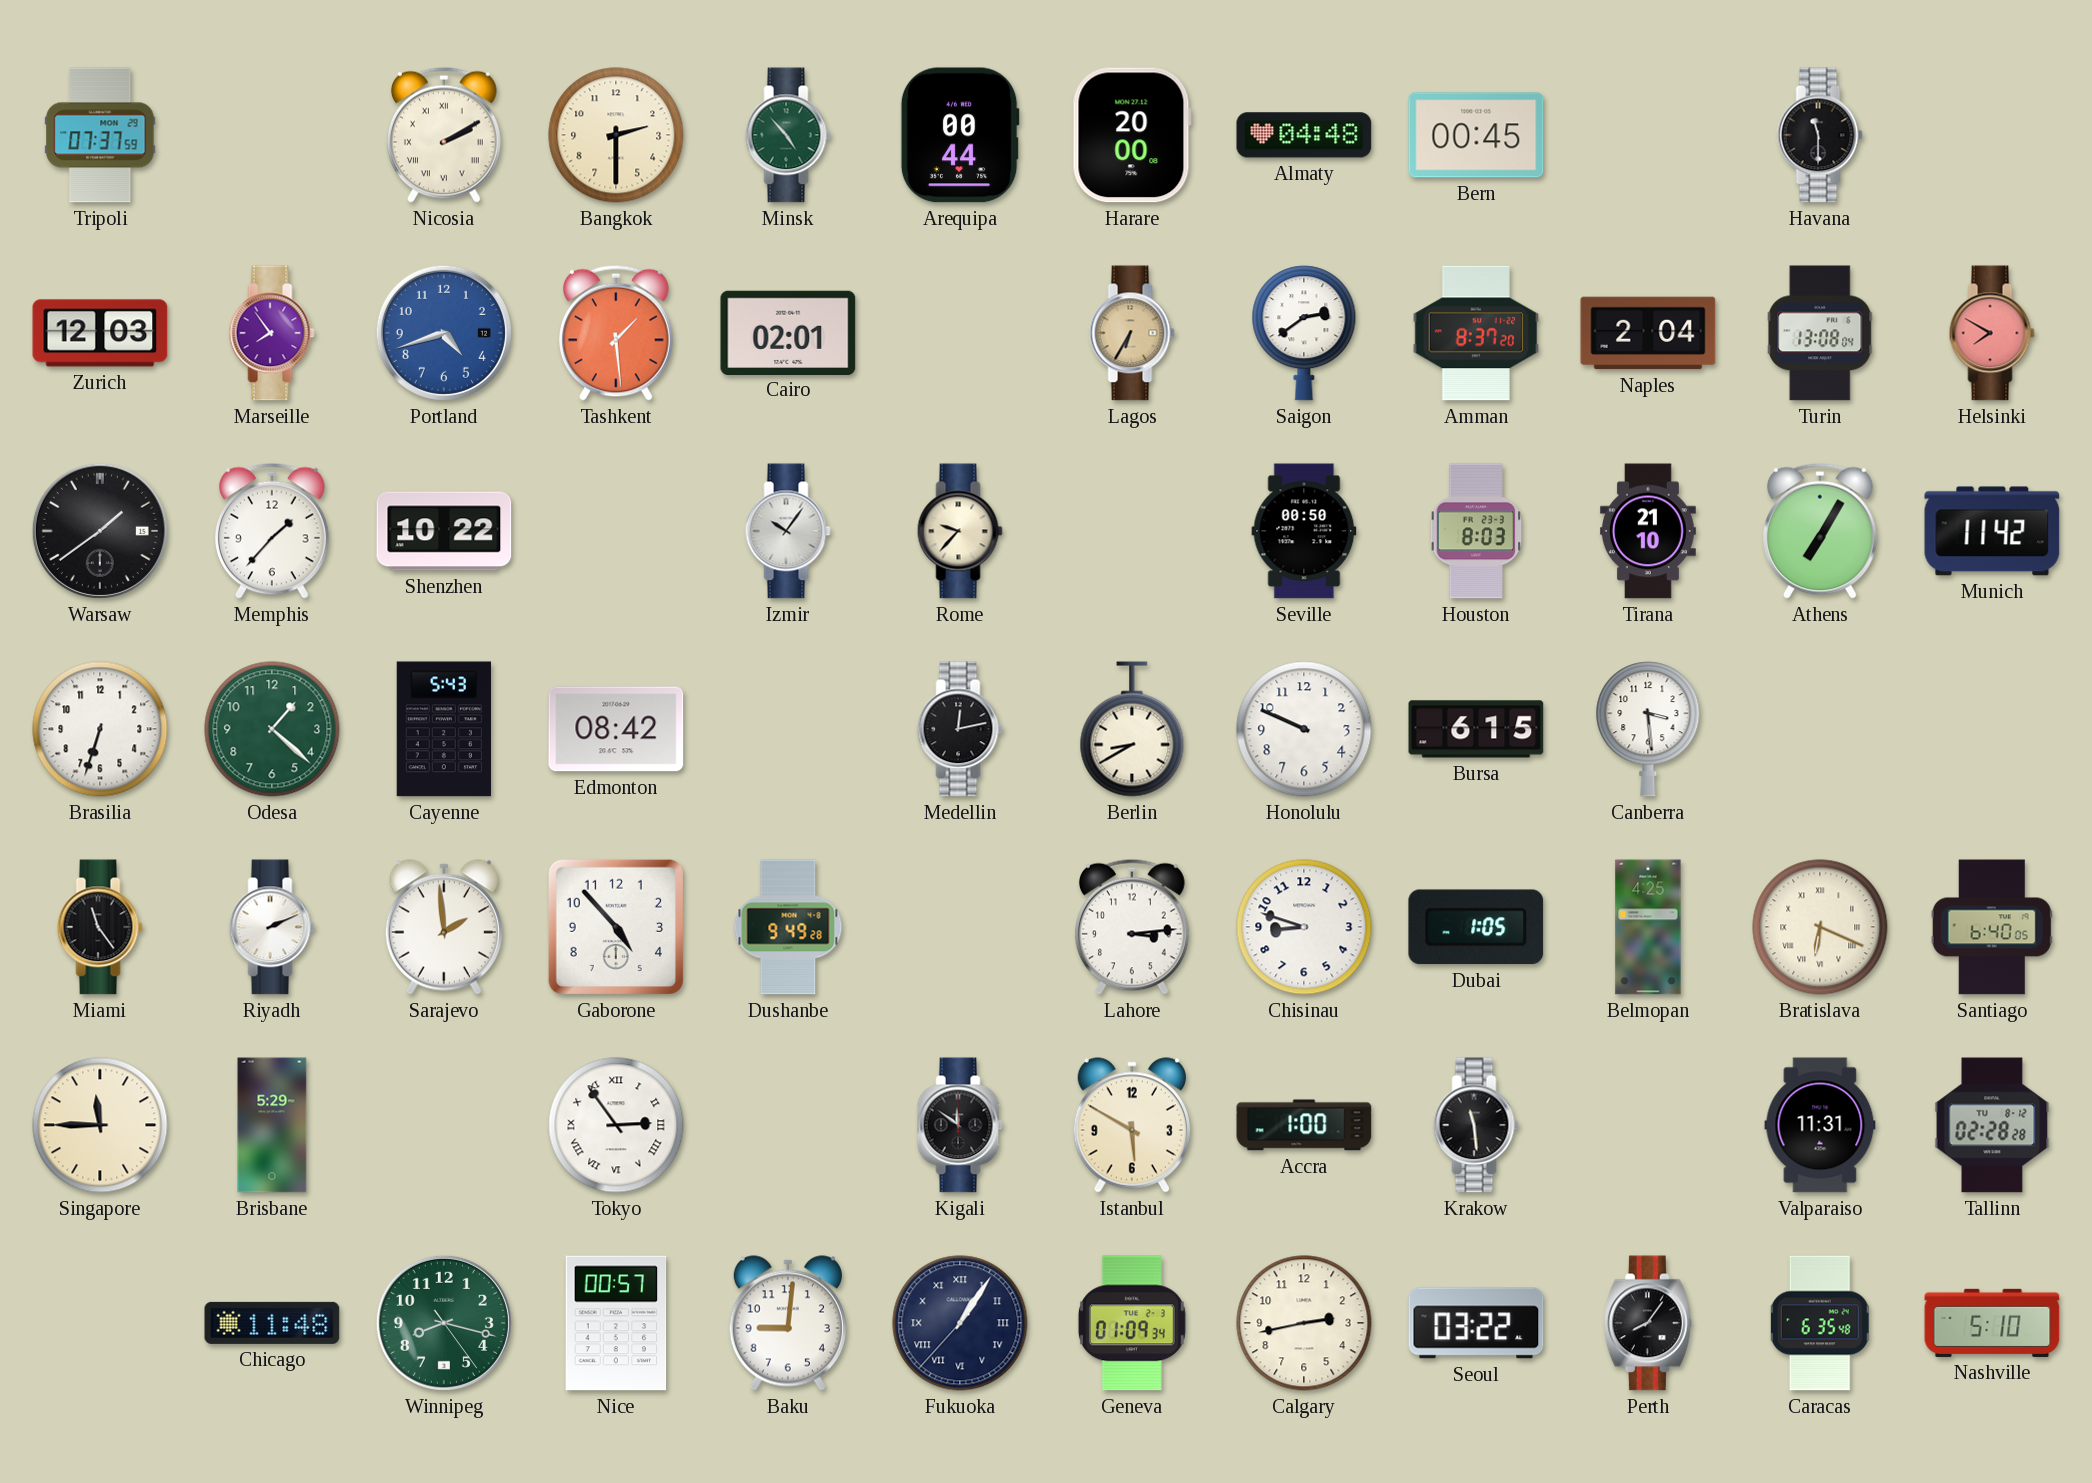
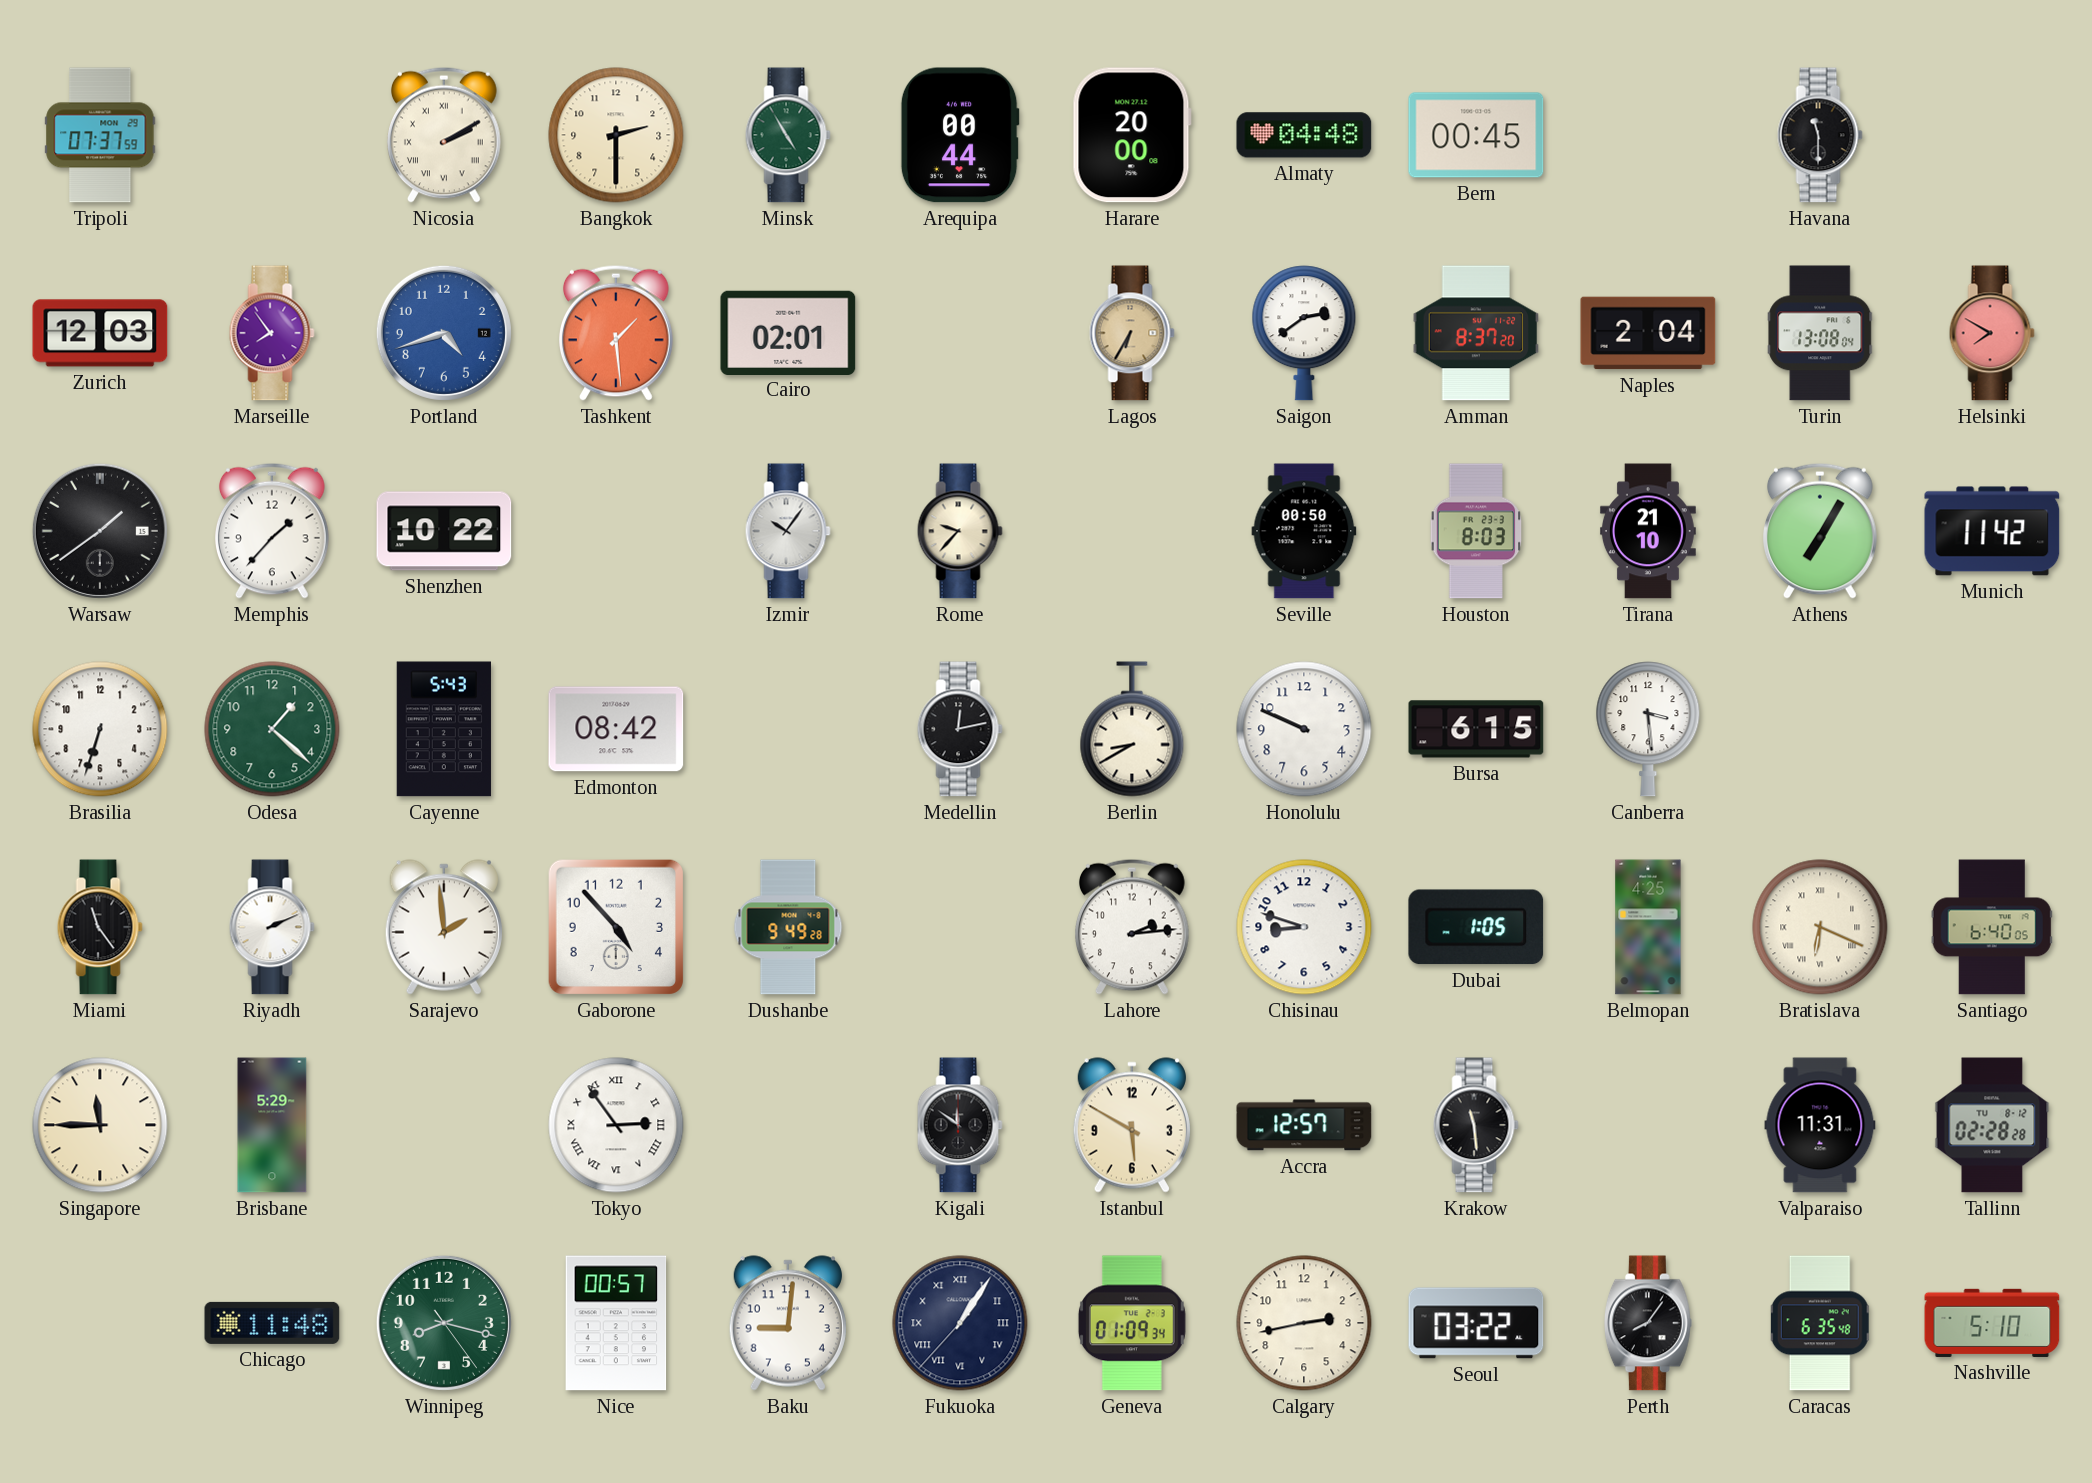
Minsk: 4:53 -> 4:55 (788, 135)
Lahore: 3:14 -> 2:14 (1133, 927)
Accra: 1:00 -> 12:57 (1304, 1125)
